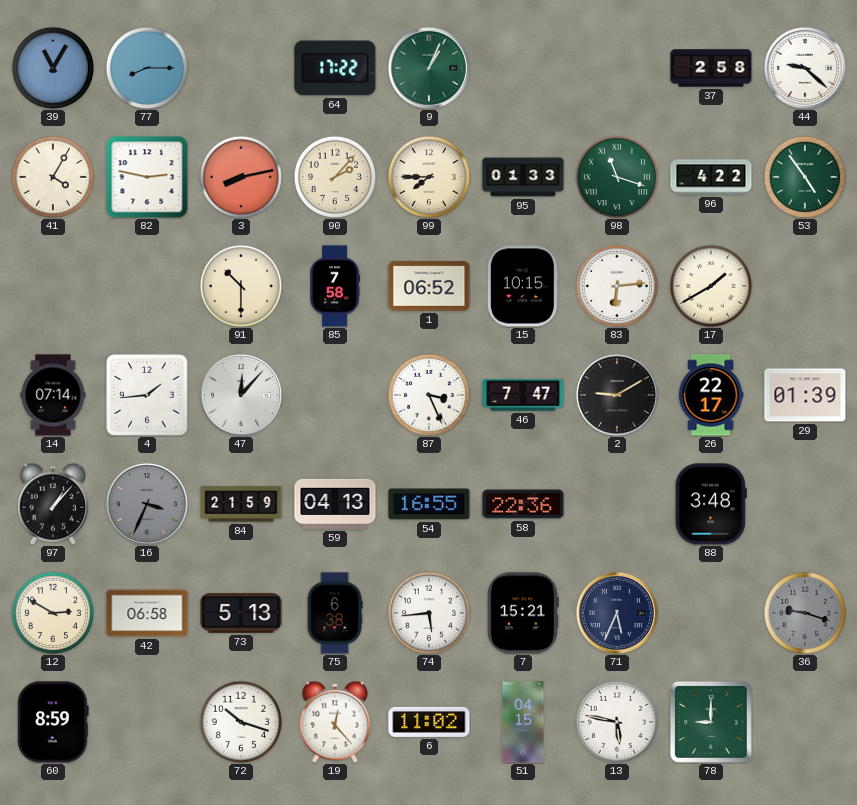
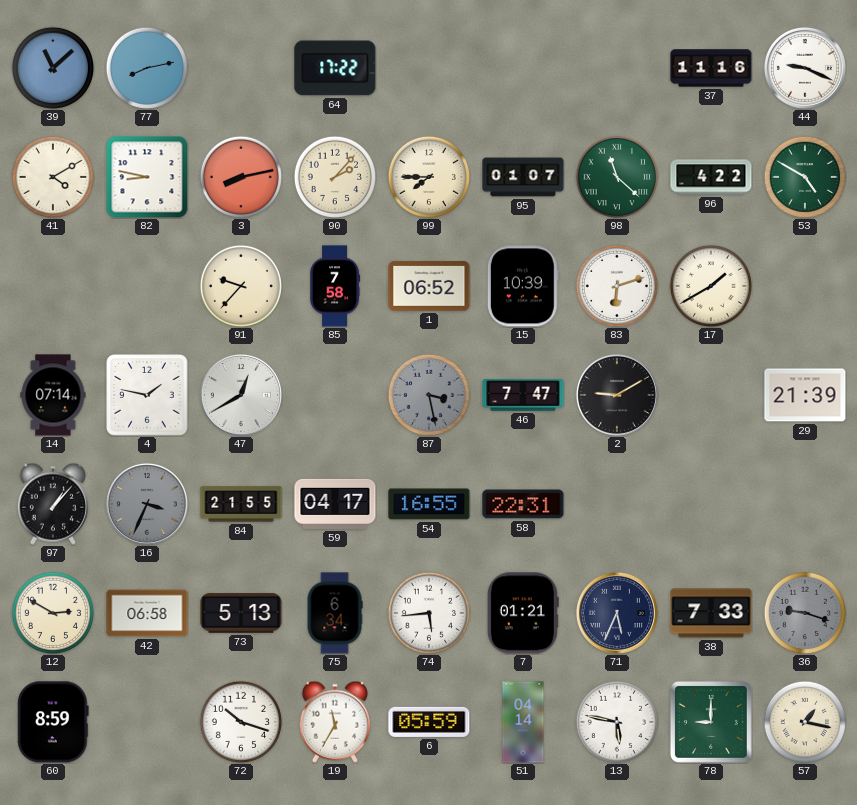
39: 11:05 -> 11:08 (52, 67)
77: 8:15 -> 8:13 (146, 67)
9: 1:04 -> none (429, 68)
37: 2:58 -> 11:16 (711, 68)
44: 9:22 -> 9:19 (805, 68)
41: 4:05 -> 4:10 (52, 176)
82: 2:47 -> 8:47 (147, 177)
95: 01:33 -> 01:07 (523, 177)
98: 11:18 -> 11:22 (616, 176)
53: 4:54 -> 4:50 (804, 176)
91: 10:30 -> 9:37 (240, 285)
15: 10:15 -> 10:39 (523, 286)
83: 6:14 -> 6:12 (616, 285)
4: 1:44 -> 1:47 (147, 395)
47: 12:07 -> 12:40 (241, 395)
87: 3:26 -> 3:28 (428, 394)
87 dial: white -> grey (428, 394)
26: 22:17 -> none (711, 395)
29: 01:39 -> 21:39 (805, 395)
84: 21:59 -> 21:55 (241, 504)
59: 04:13 -> 04:17 (335, 504)
58: 22:36 -> 22:31 (523, 504)
88: 3:48 -> none (711, 504)
75: 6:38 -> 6:34 (335, 613)
7: 15:21 -> 01:21 (523, 613)
38: none -> 7:33 (711, 613)
19: 12:23 -> 11:35 (335, 722)
6: 11:02 -> 05:59 (429, 722)
51: 04:15 -> 04:14 (523, 722)
57: none -> 1:17 (804, 721)
